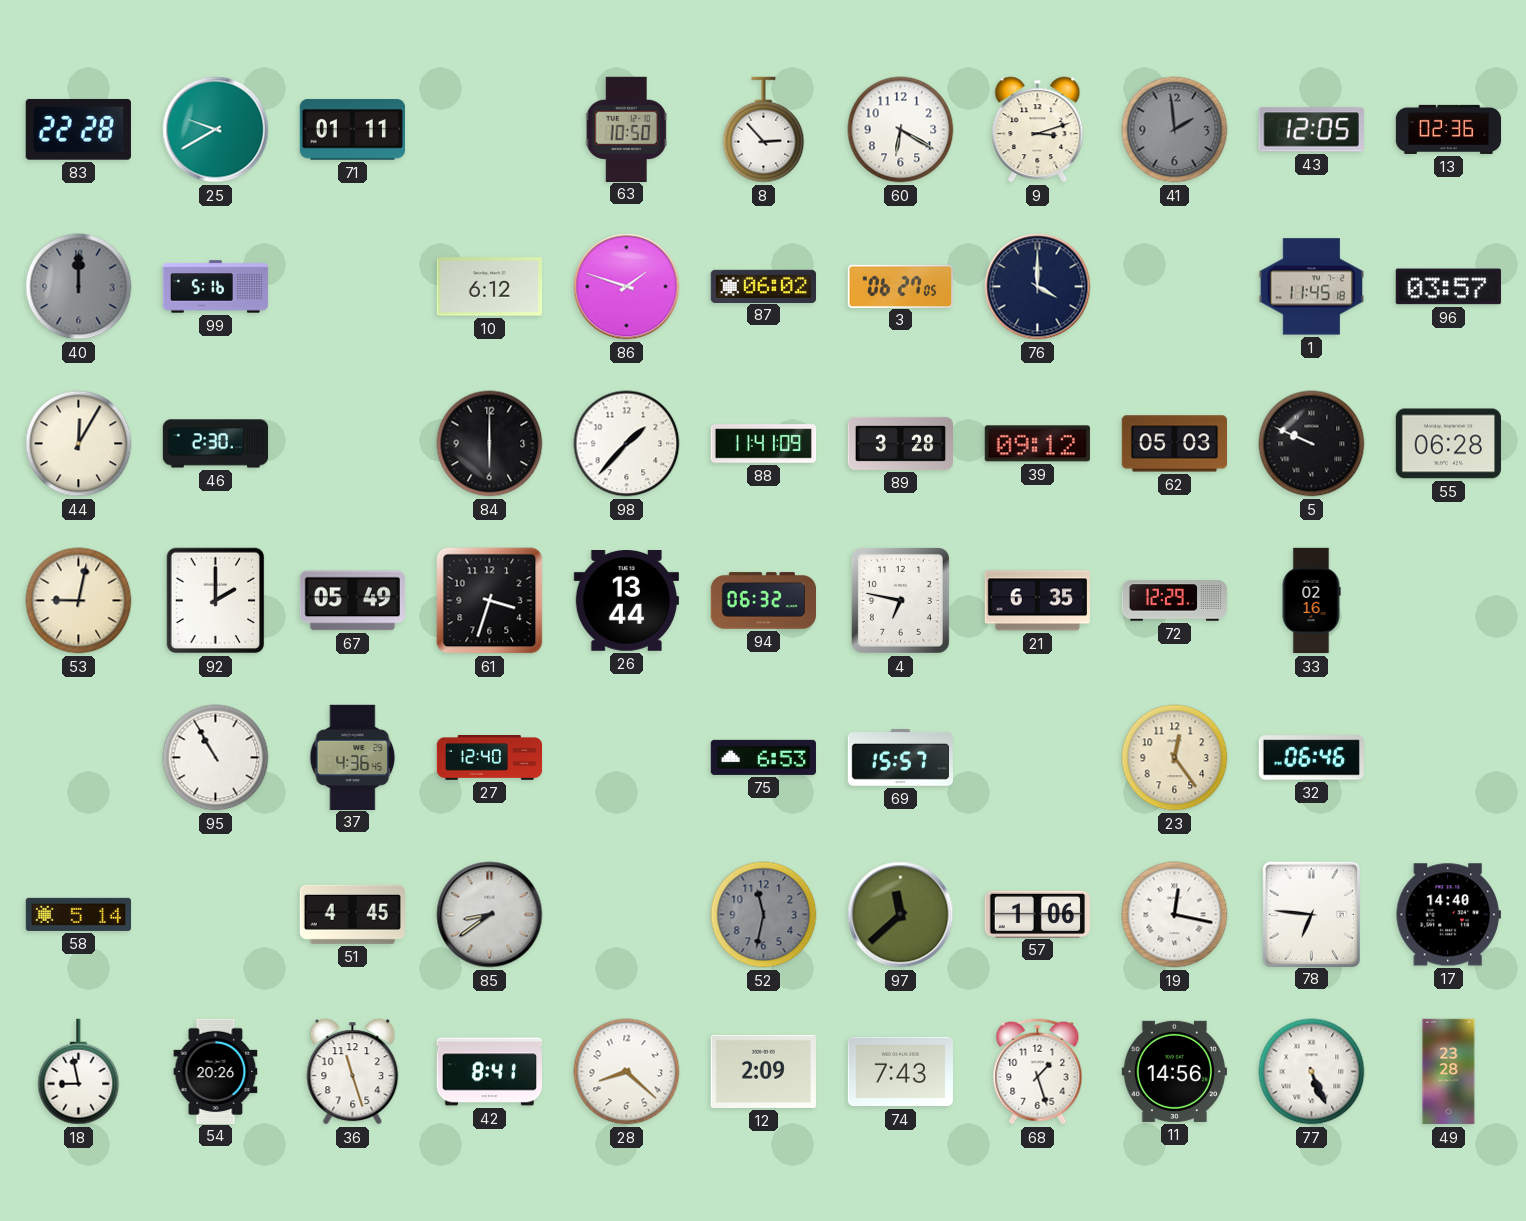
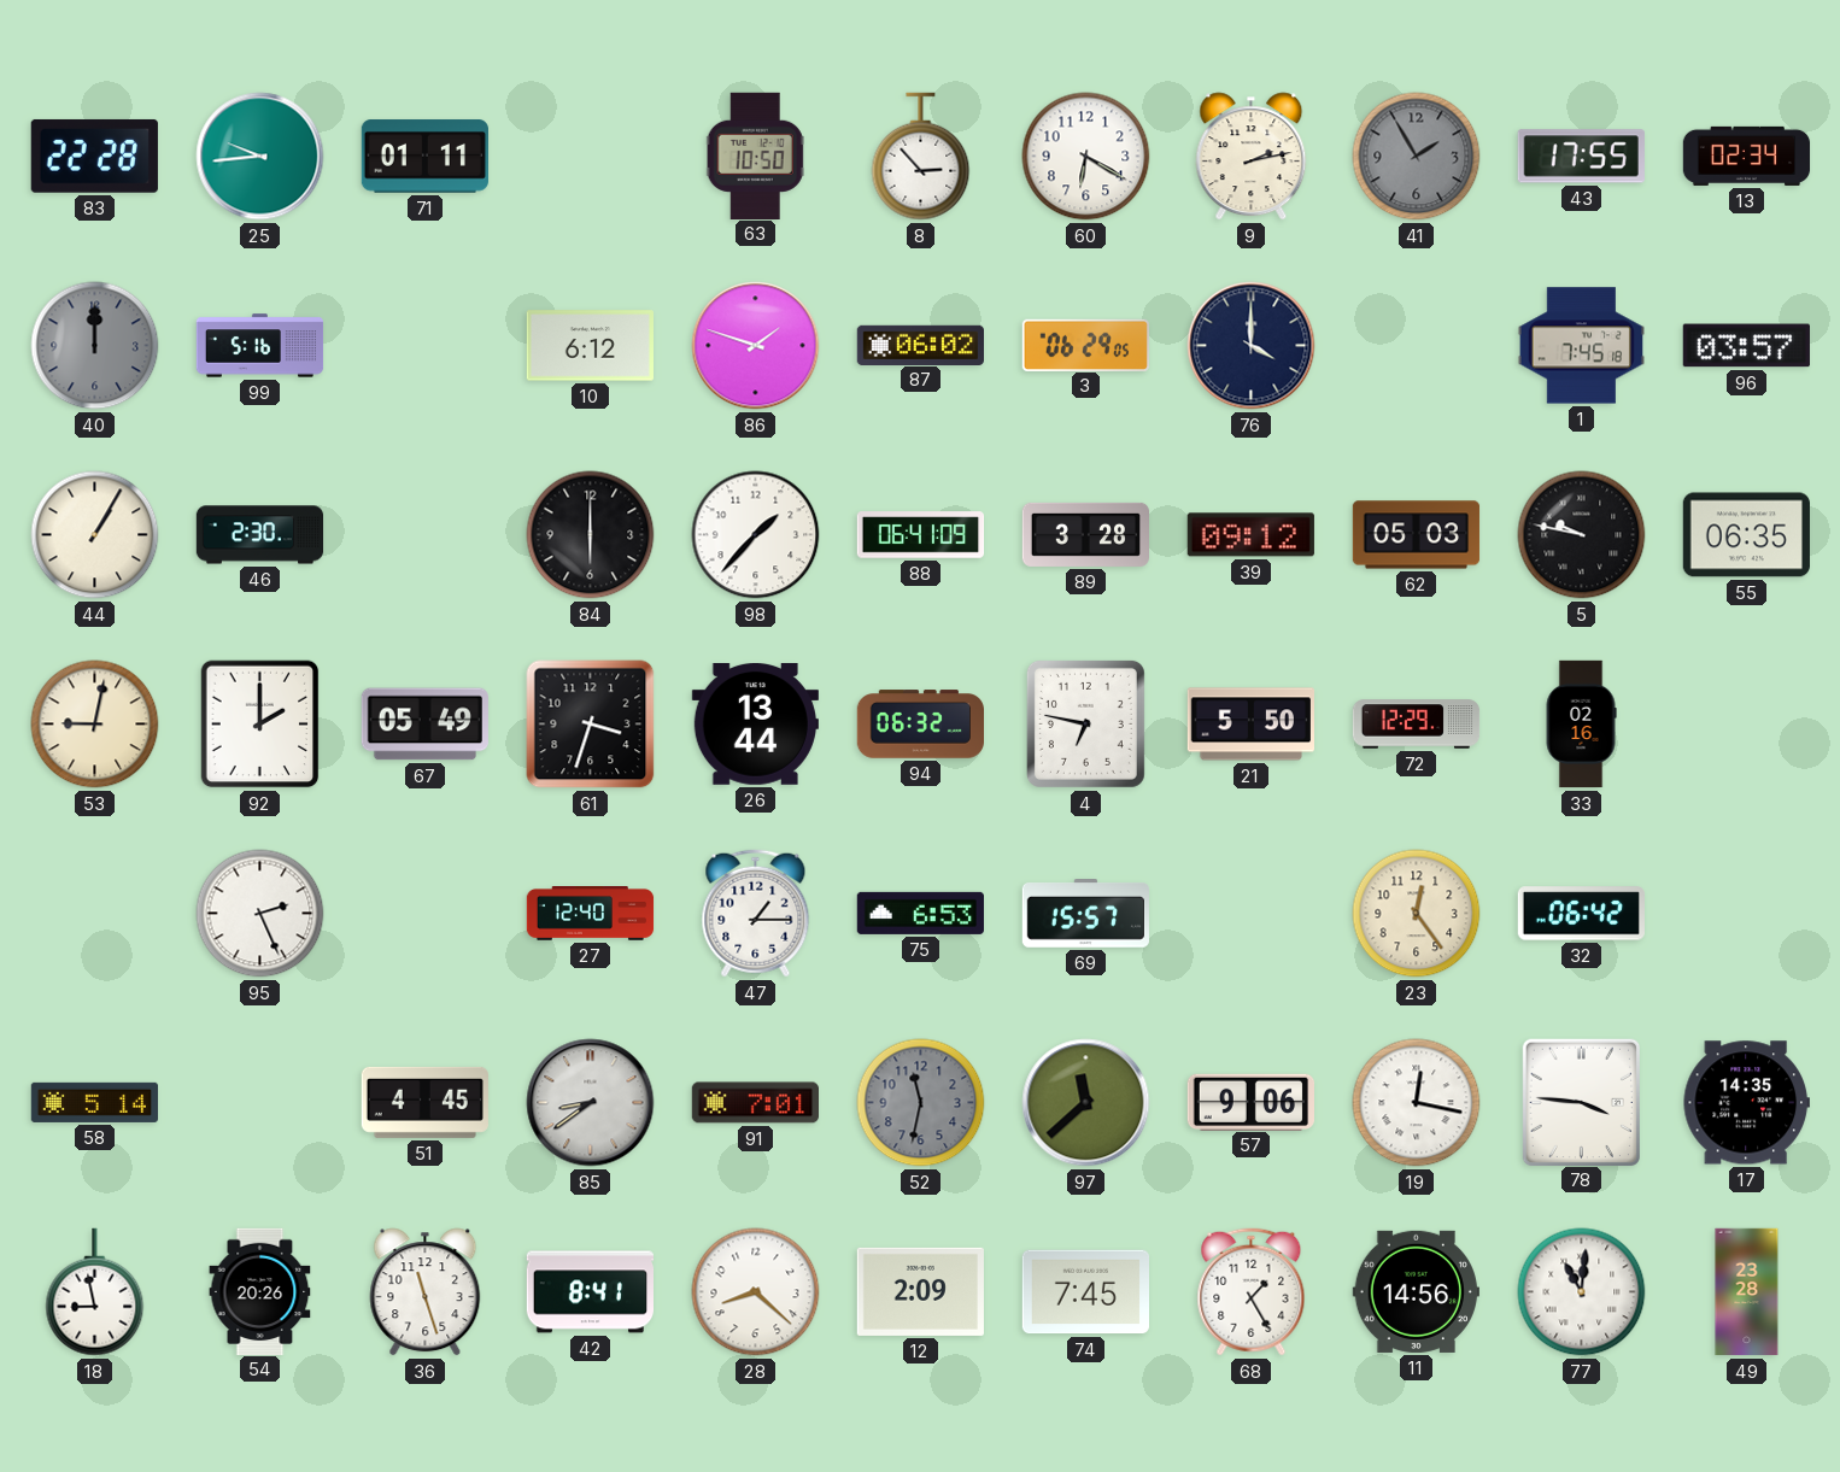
25: 9:40 -> 9:44 (260, 157)
9: 3:12 -> 2:13 (1252, 157)
41: 1:59 -> 1:55 (1417, 157)
43: 12:05 -> 17:55 (1581, 157)
13: 02:36 -> 02:34 (1747, 156)
3: 06:27 -> 06:29 (1085, 345)
1: 11:45 -> 7:45 (1581, 346)
44: 12:05 -> 1:05 (95, 535)
88: 11:41 -> 06:41 (921, 535)
5: 9:49 -> 9:47 (1582, 535)
55: 06:28 -> 06:35 (1746, 535)
21: 6:35 -> 5:50 (1250, 725)
95: 10:55 -> 2:26 (260, 914)
37: 4:36 -> none (353, 757)
47: none -> 1:15 (756, 914)
32: 06:46 -> 06:42 (1581, 914)
91: none -> 7:01 (755, 1103)
57: 1:06 -> 9:06 (1250, 1102)
78: 6:46 -> 3:46 (1581, 1102)
17: 14:40 -> 14:35 (1746, 1103)
74: 7:43 -> 7:45 (1085, 1292)
68: 1:27 -> 1:25 (1252, 1292)
77: 5:26 -> 11:01 (1582, 1292)
